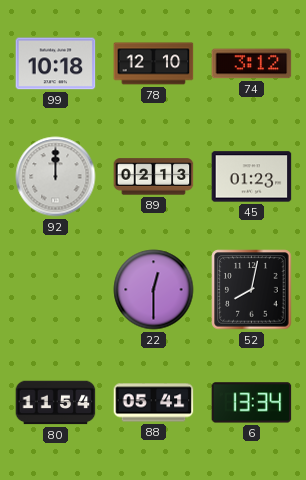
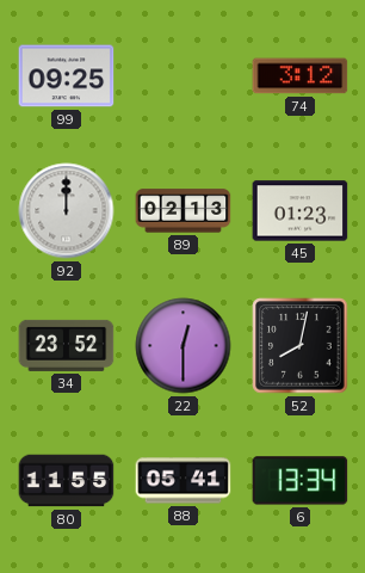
99: 10:18 -> 09:25 (67, 76)
78: 12:10 -> none (154, 64)
34: none -> 23:52 (67, 345)
80: 11:54 -> 11:55 (67, 481)
